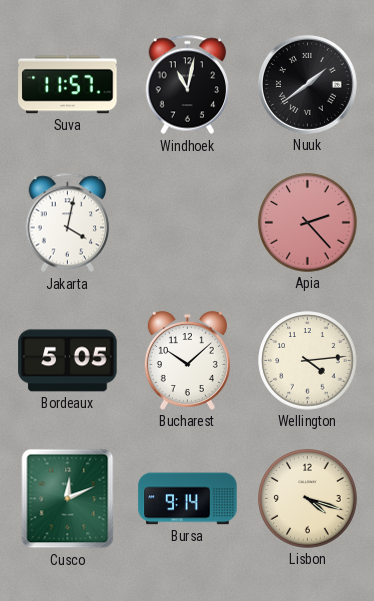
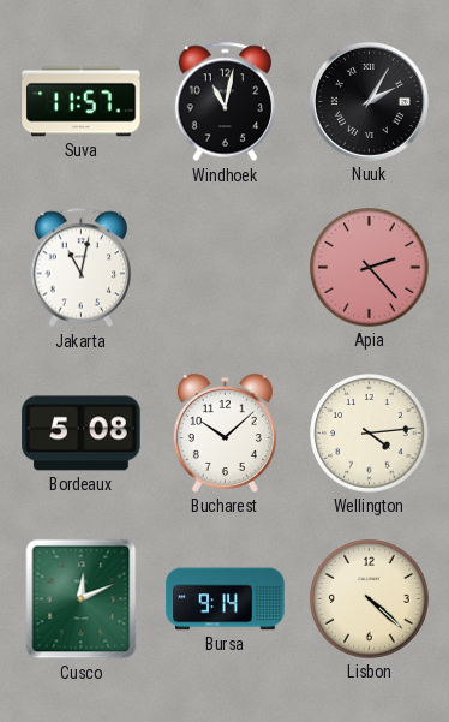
Nuuk: 1:39 -> 2:05 (369, 101)
Jakarta: 4:02 -> 11:02 (82, 268)
Bordeaux: 5:05 -> 5:08 (82, 434)
Lisbon: 4:18 -> 4:22 (370, 599)
